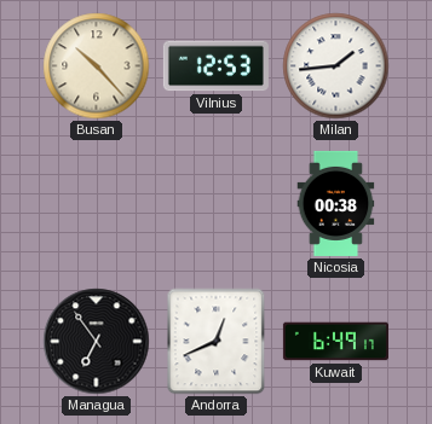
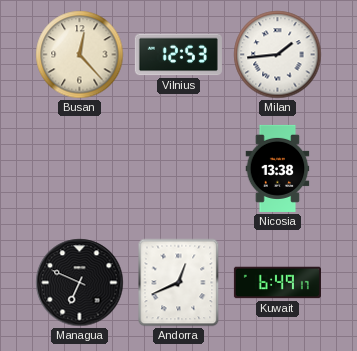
Busan: 10:23 -> 12:23 (80, 55)
Nicosia: 00:38 -> 13:38 (278, 168)
Managua: 6:54 -> 6:49 (80, 283)
